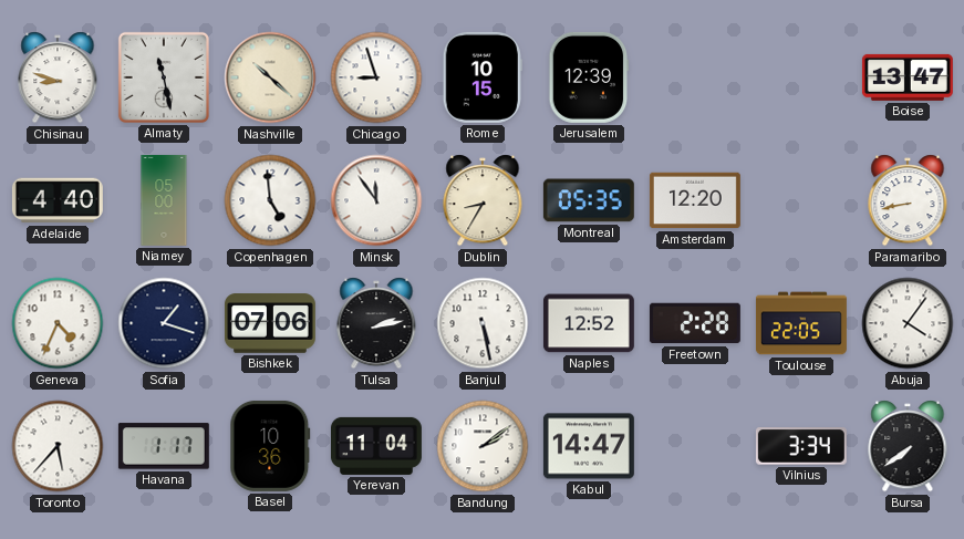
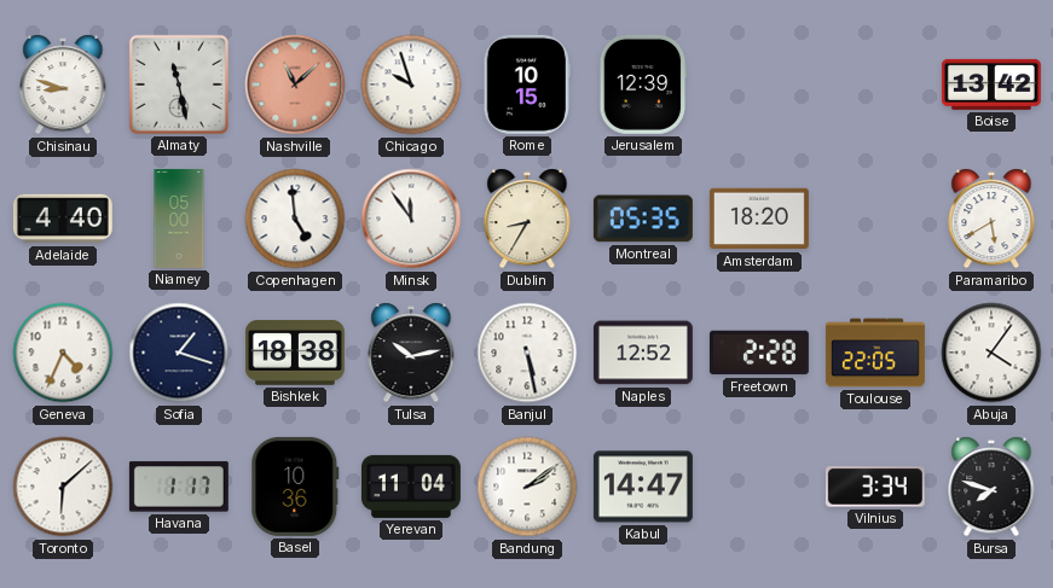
Nashville: 10:22 -> 11:08 (295, 85)
Nashville dial: cream -> salmon (295, 85)
Chicago: 8:57 -> 9:57 (411, 85)
Boise: 13:47 -> 13:42 (991, 85)
Amsterdam: 12:20 -> 18:20 (759, 219)
Paramaribo: 8:43 -> 5:40 (991, 219)
Bishkek: 07:06 -> 18:38 (295, 353)
Tulsa: 2:13 -> 10:13 (411, 353)
Toronto: 5:37 -> 6:08 (63, 487)
Bursa: 7:39 -> 7:48 (991, 487)
